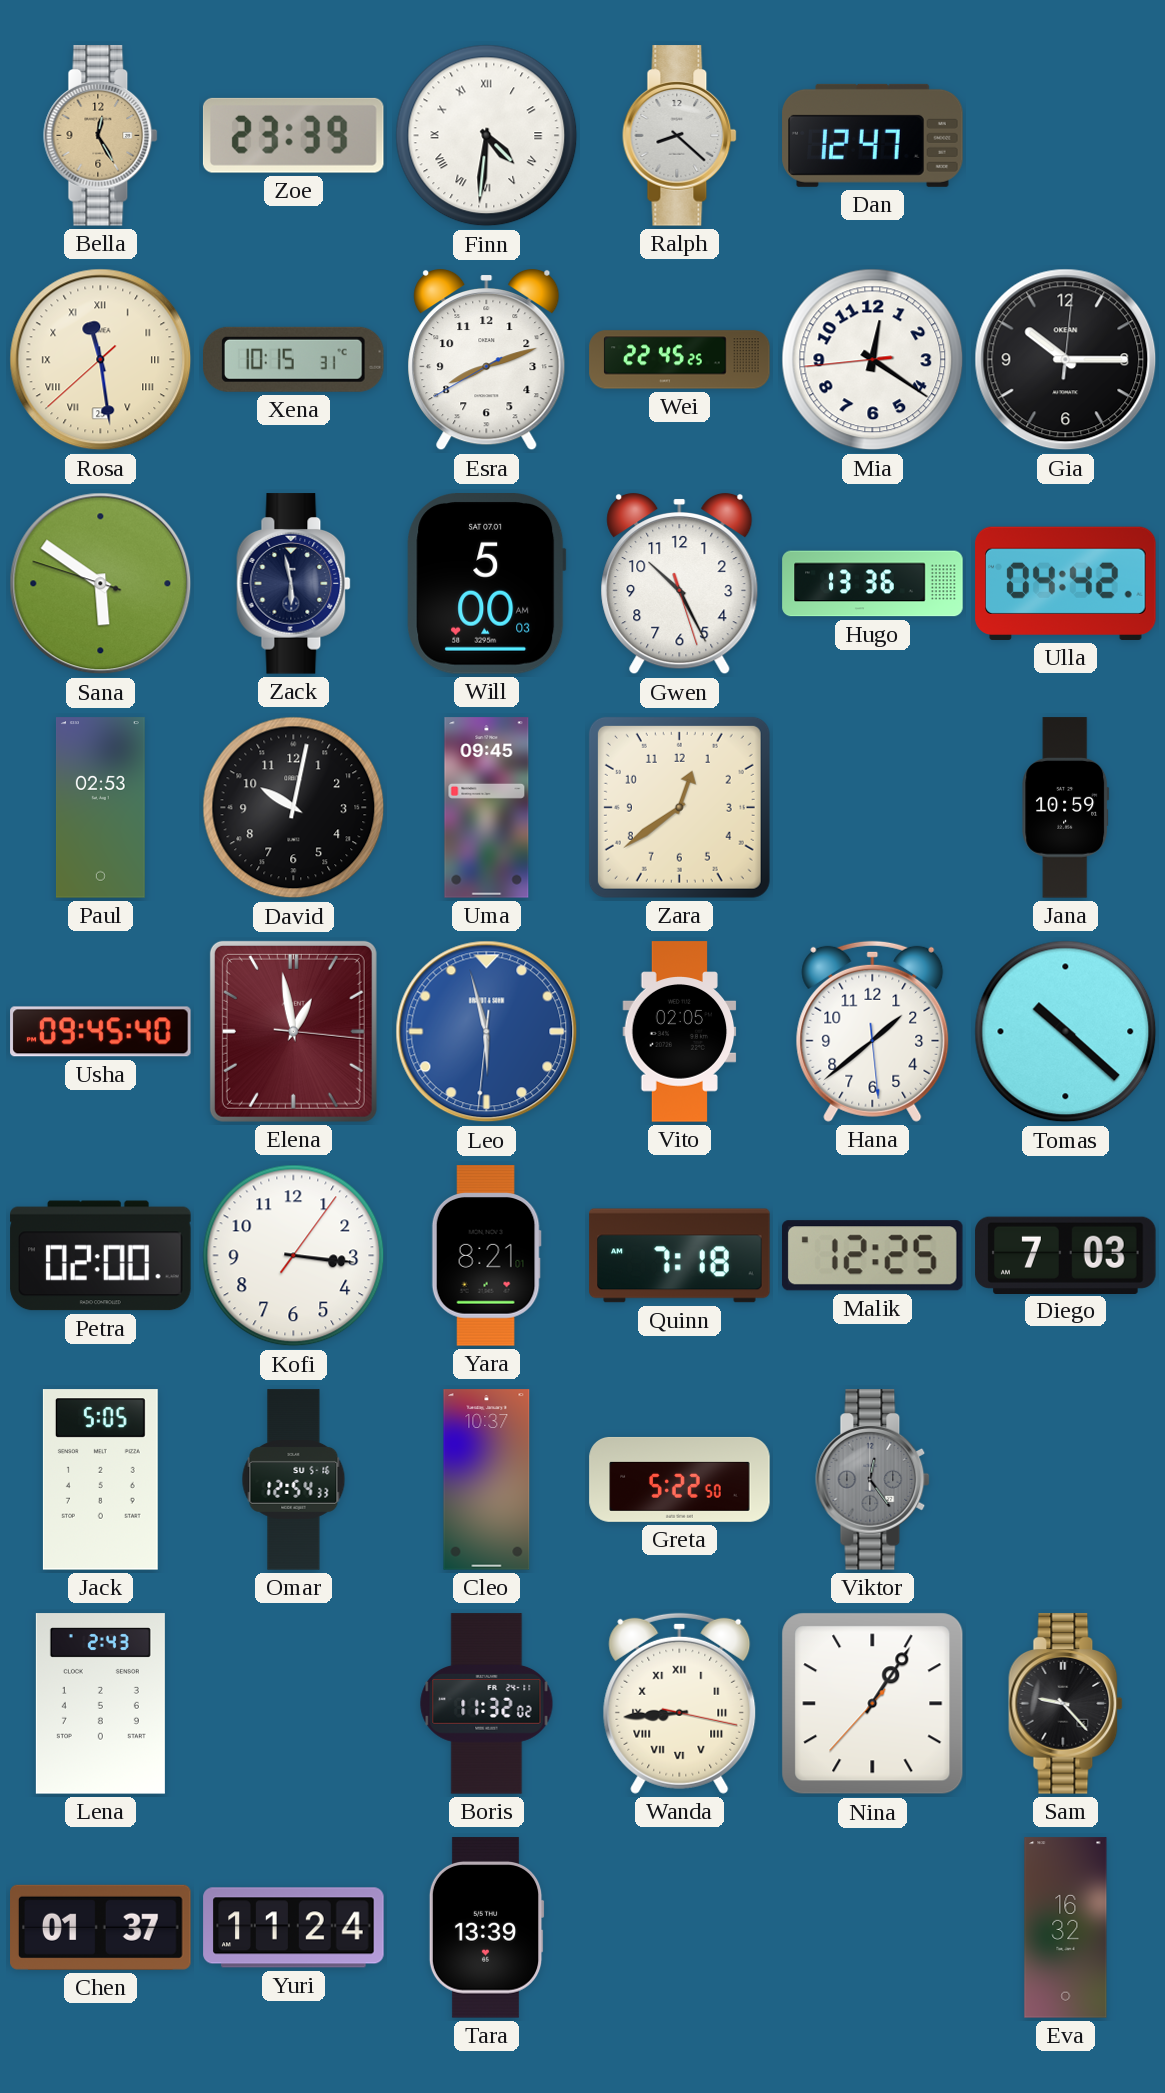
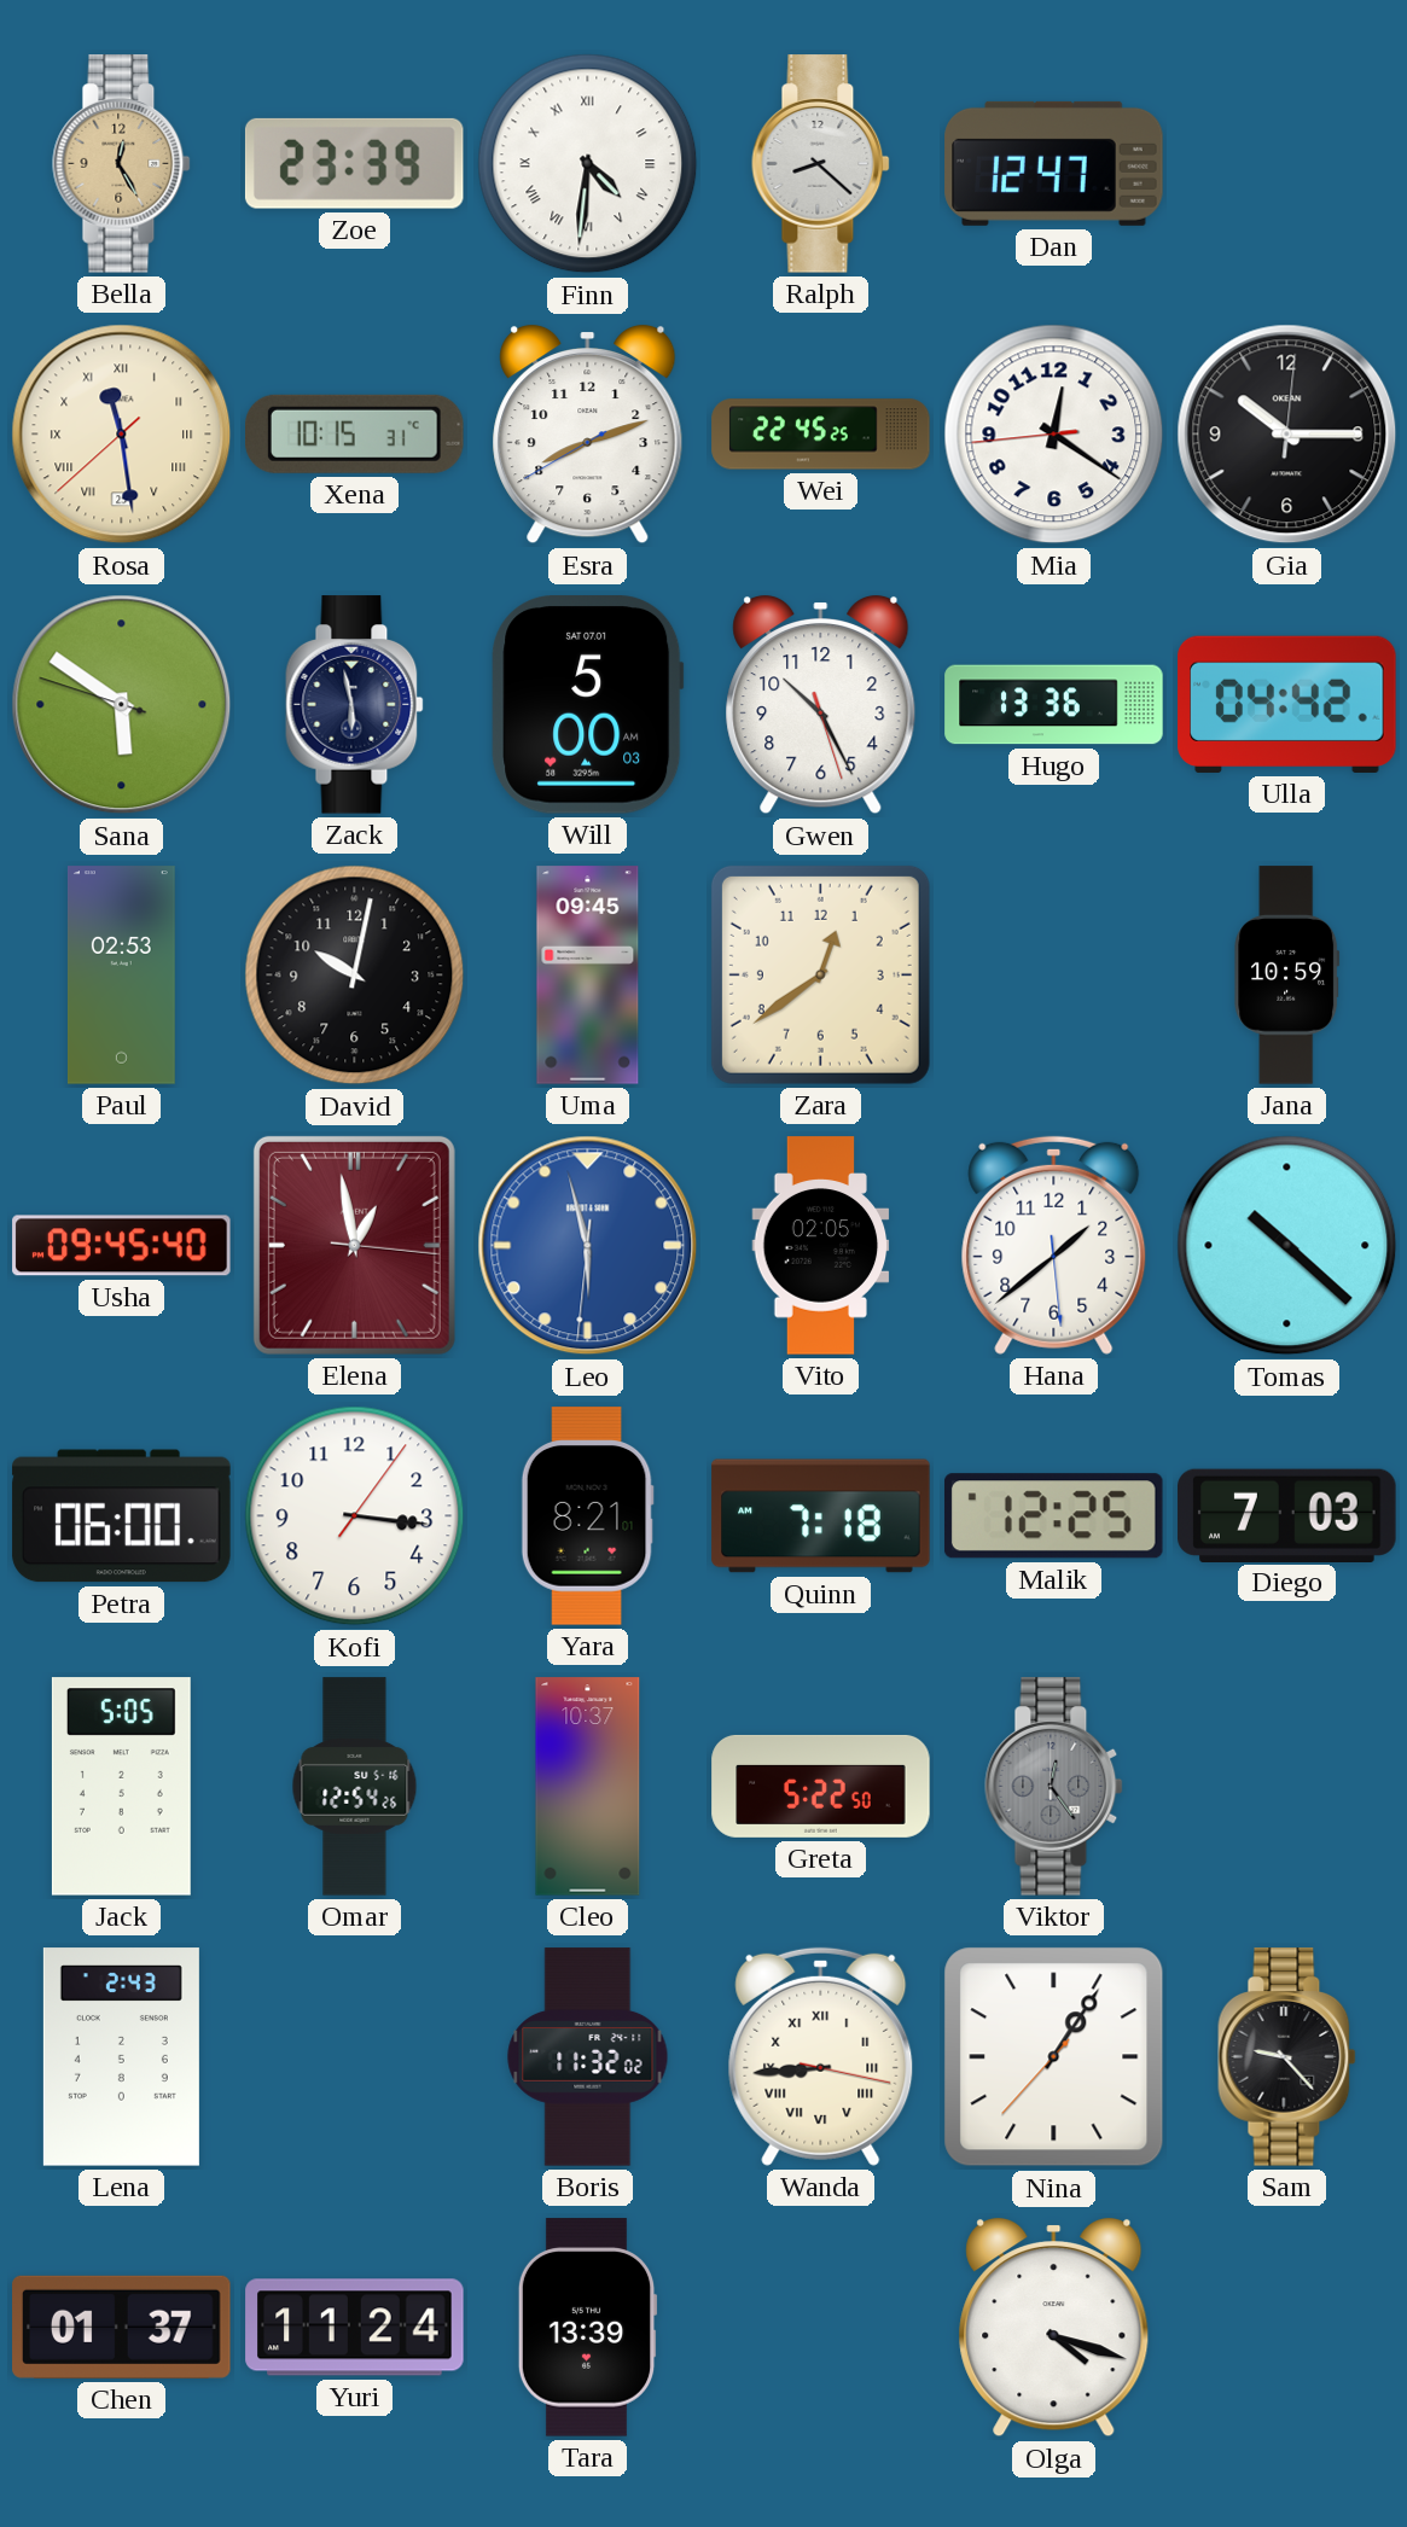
Petra: 02:00 -> 06:00 (122, 1516)
Omar: 12:54:33 -> 12:54:26 (355, 1787)
Olga: none -> 4:18 (1054, 2328)
Eva: 16:32 -> none (1066, 1928)
